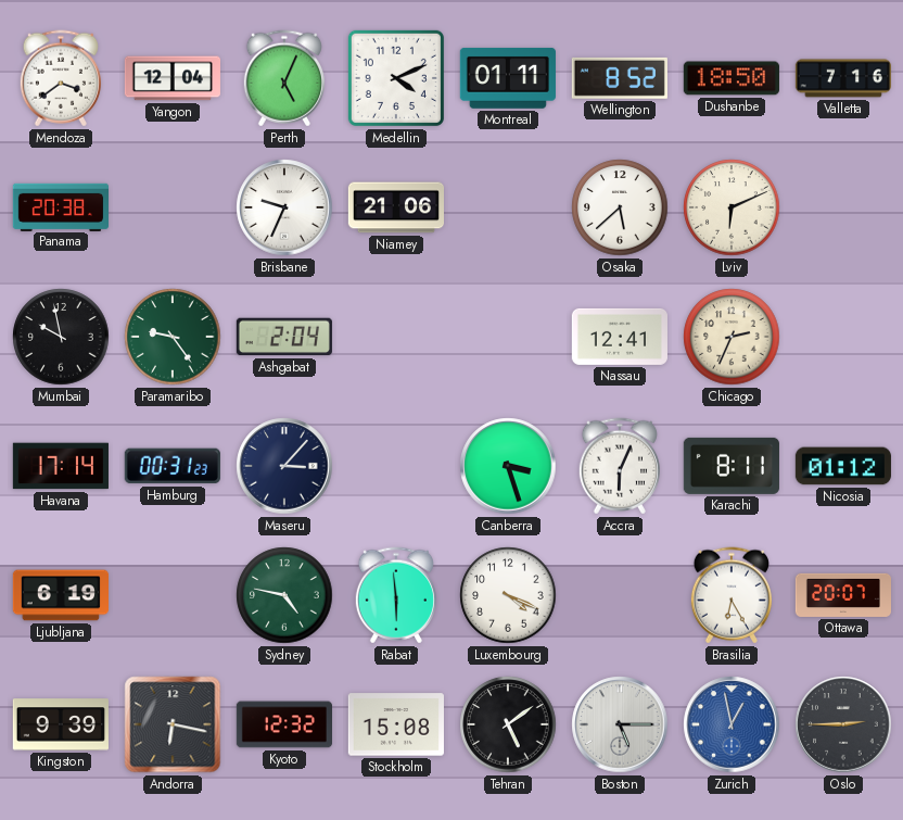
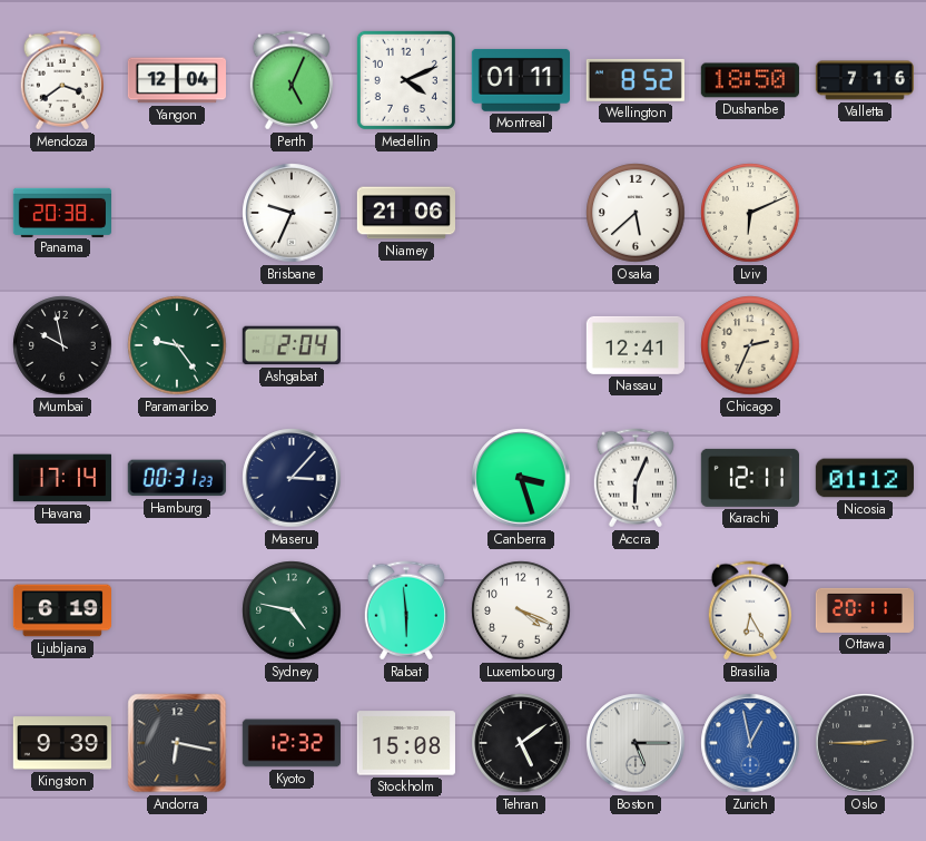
Karachi: 8:11 -> 12:11 (750, 478)
Ottawa: 20:07 -> 20:11 (864, 610)
